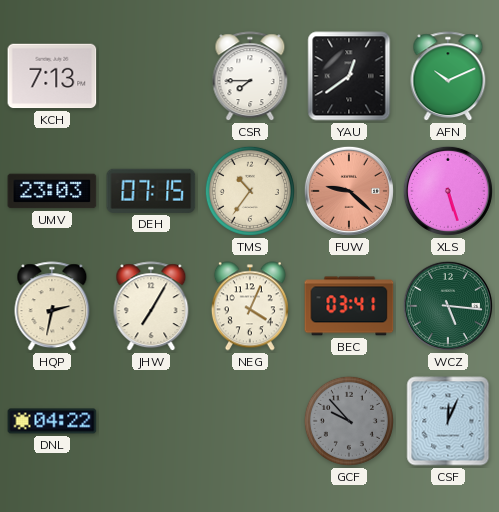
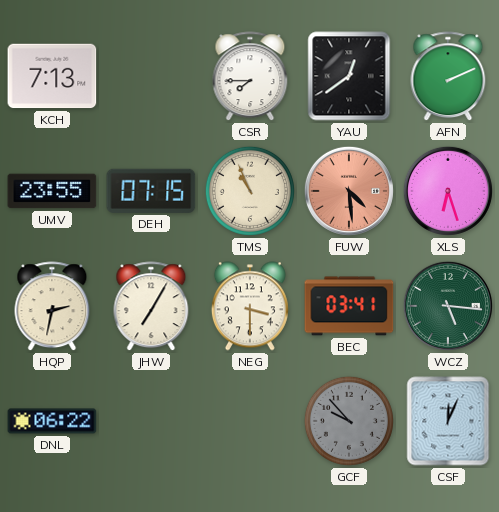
AFN: 10:11 -> 2:11 (448, 77)
UMV: 23:03 -> 23:55 (52, 191)
TMS: 10:36 -> 10:56 (250, 191)
FUW: 9:22 -> 4:29 (349, 191)
XLS: 5:27 -> 6:27 (448, 191)
NEG: 4:04 -> 3:30 (250, 306)
DNL: 04:22 -> 06:22 (52, 421)
